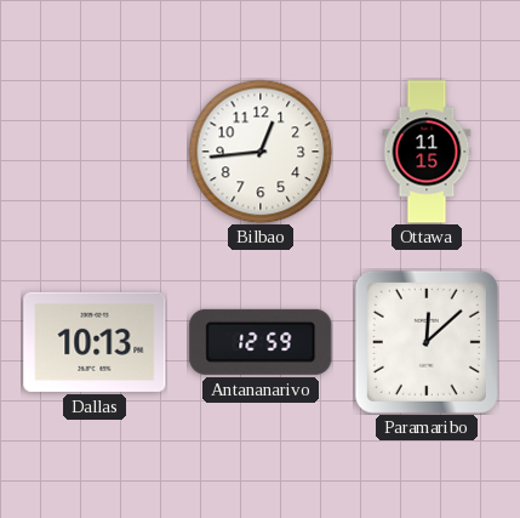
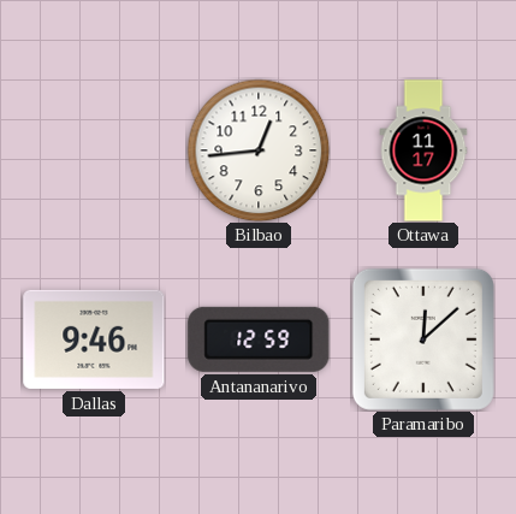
Ottawa: 11:15 -> 11:17 (423, 150)
Dallas: 10:13 -> 9:46 (94, 339)
